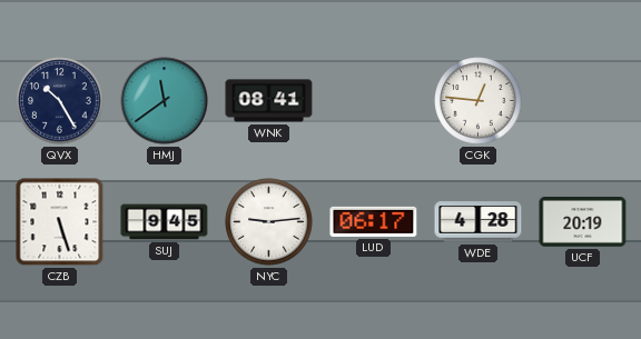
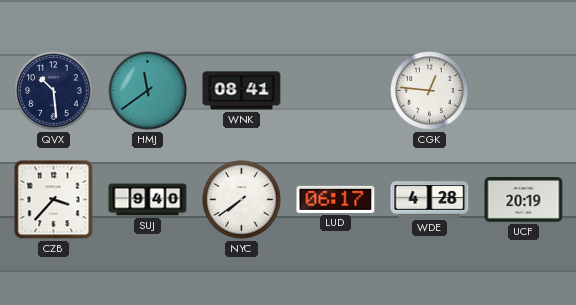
QVX: 10:25 -> 10:29 (54, 91)
CZB: 5:27 -> 3:37 (54, 200)
SUJ: 9:45 -> 9:40 (148, 200)
NYC: 9:14 -> 7:39 (242, 200)
